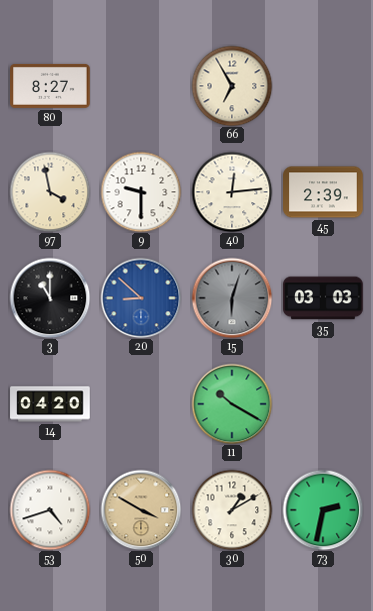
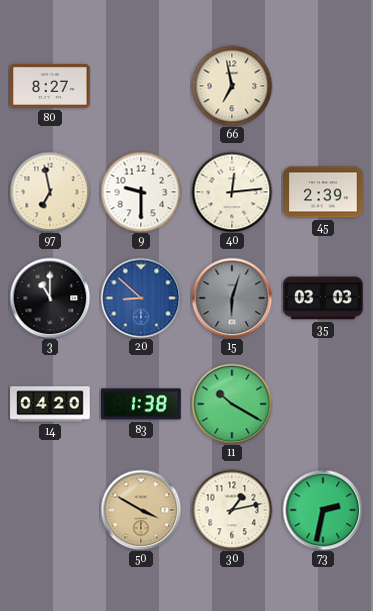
66: 6:55 -> 6:58 (232, 86)
97: 3:58 -> 6:58 (50, 192)
83: none -> 1:38 (141, 404)
53: 4:42 -> none (50, 510)
30: 1:10 -> 1:13 (232, 510)
